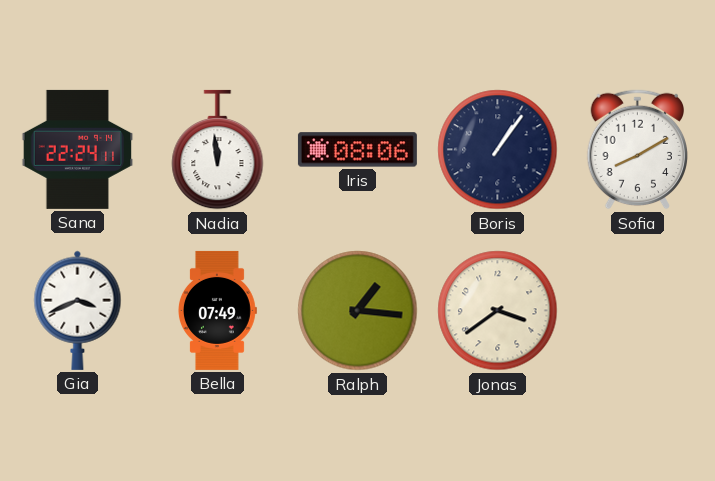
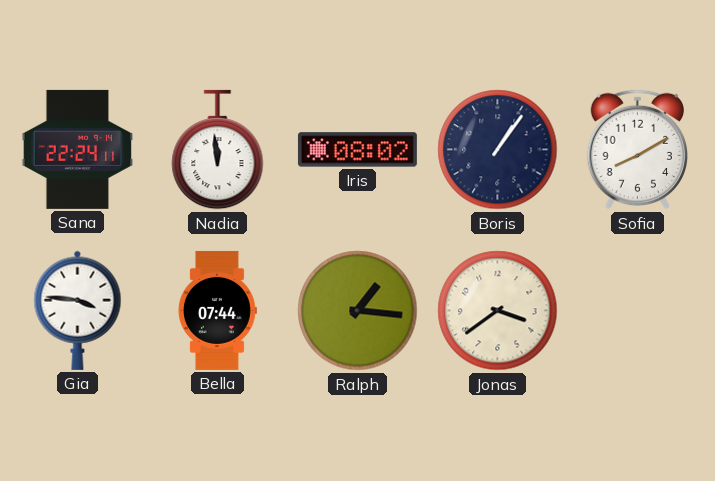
Iris: 08:06 -> 08:02 (357, 150)
Gia: 3:41 -> 3:46 (78, 310)
Bella: 07:49 -> 07:44 (218, 310)
